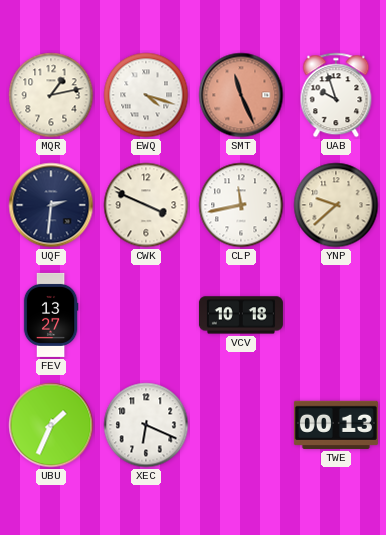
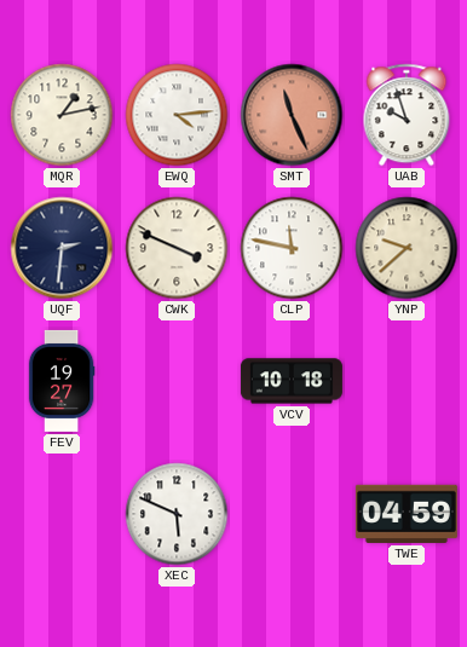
EWQ: 4:18 -> 4:14 (177, 115)
CLP: 11:43 -> 11:47 (292, 248)
FEV: 13:27 -> 19:27 (62, 381)
UBU: 1:34 -> none (51, 425)
XEC: 6:19 -> 5:49 (177, 514)
TWE: 00:13 -> 04:59 (407, 514)
